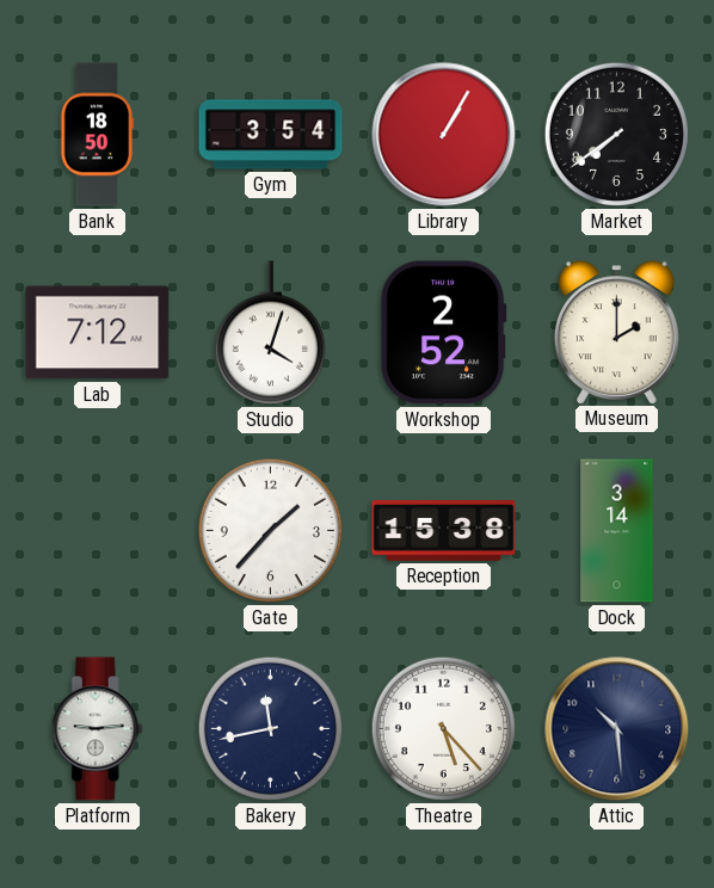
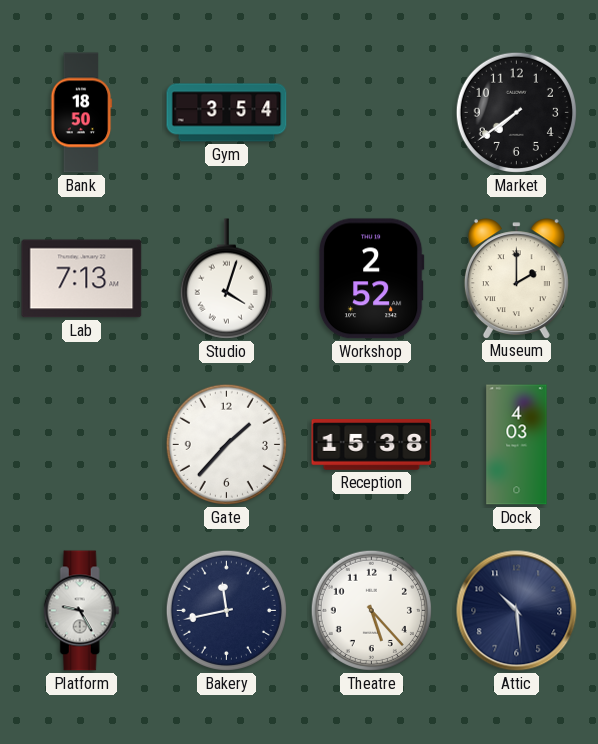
Library: 1:05 -> none (444, 135)
Lab: 7:12 -> 7:13 (82, 279)
Dock: 3:14 -> 4:03 (517, 445)
Platform: 9:14 -> 9:25 (81, 611)
